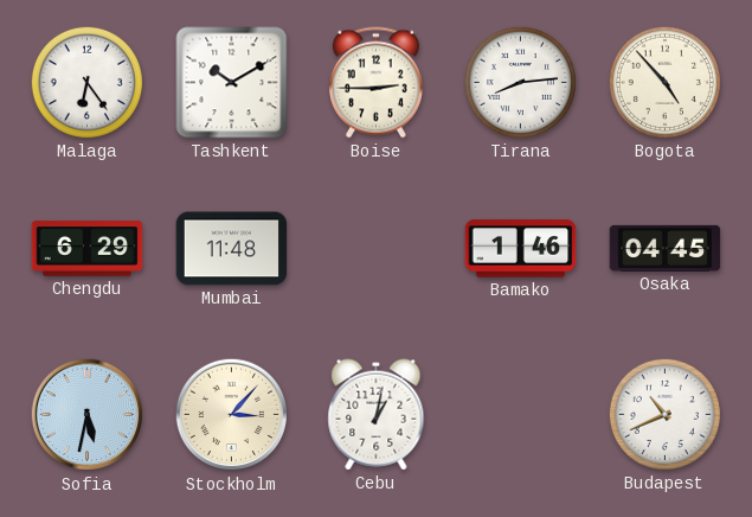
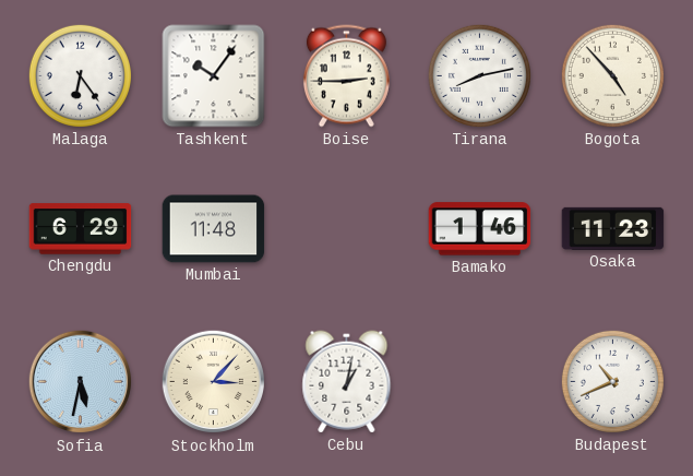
Tashkent: 10:10 -> 10:06 (214, 76)
Tirana: 8:14 -> 8:13 (479, 75)
Osaka: 04:45 -> 11:23 (613, 228)
